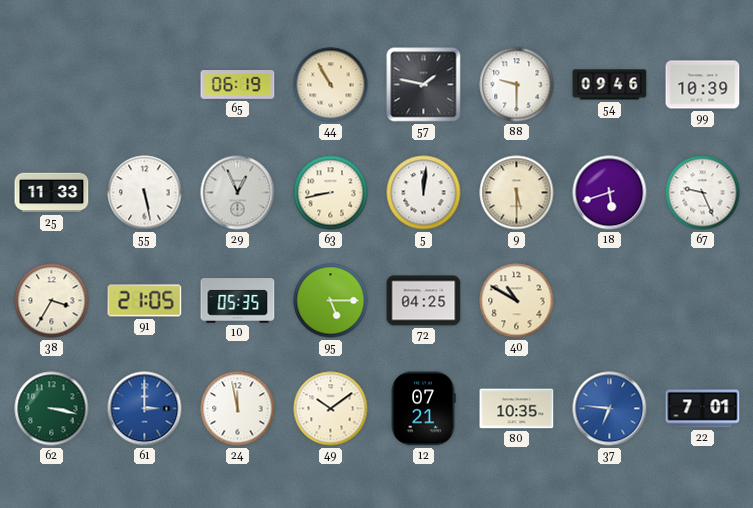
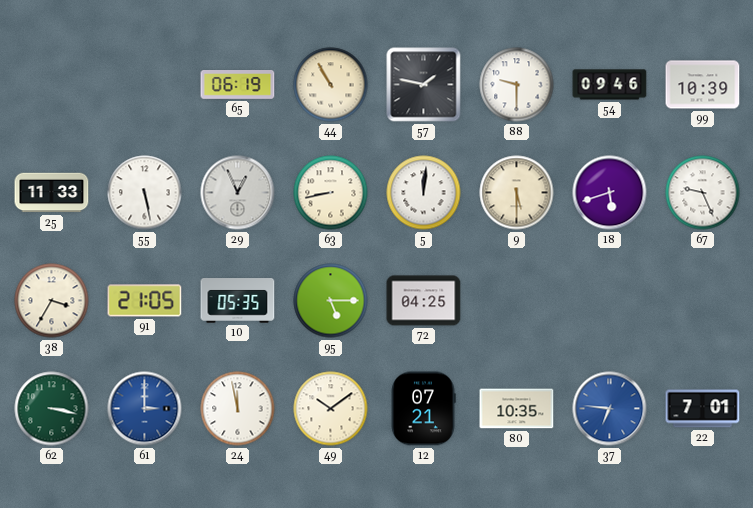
40: 10:50 -> none (517, 301)
